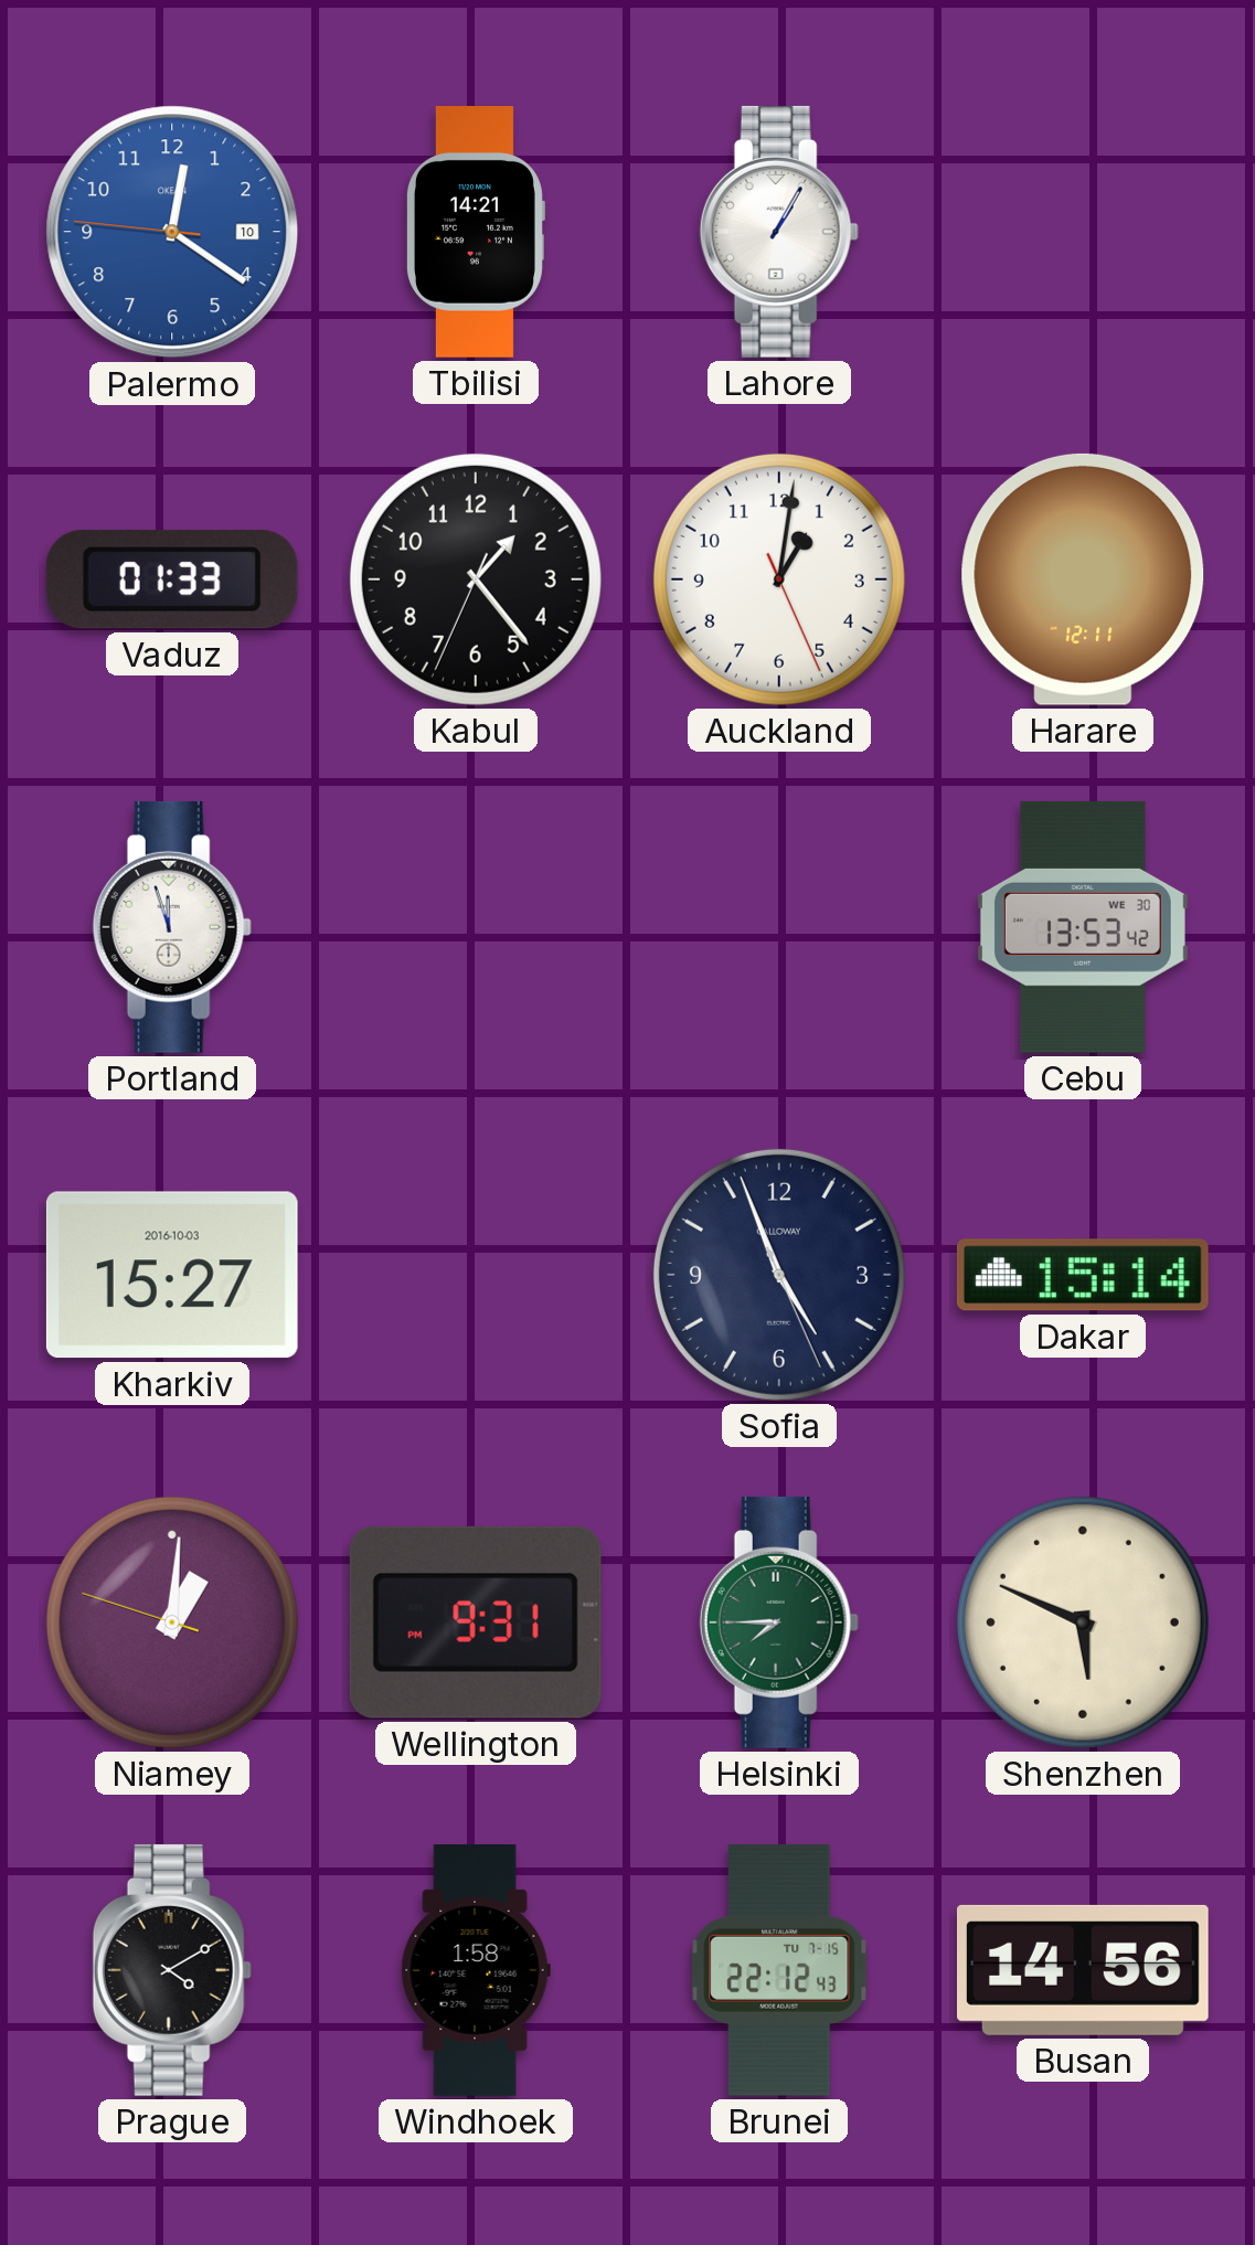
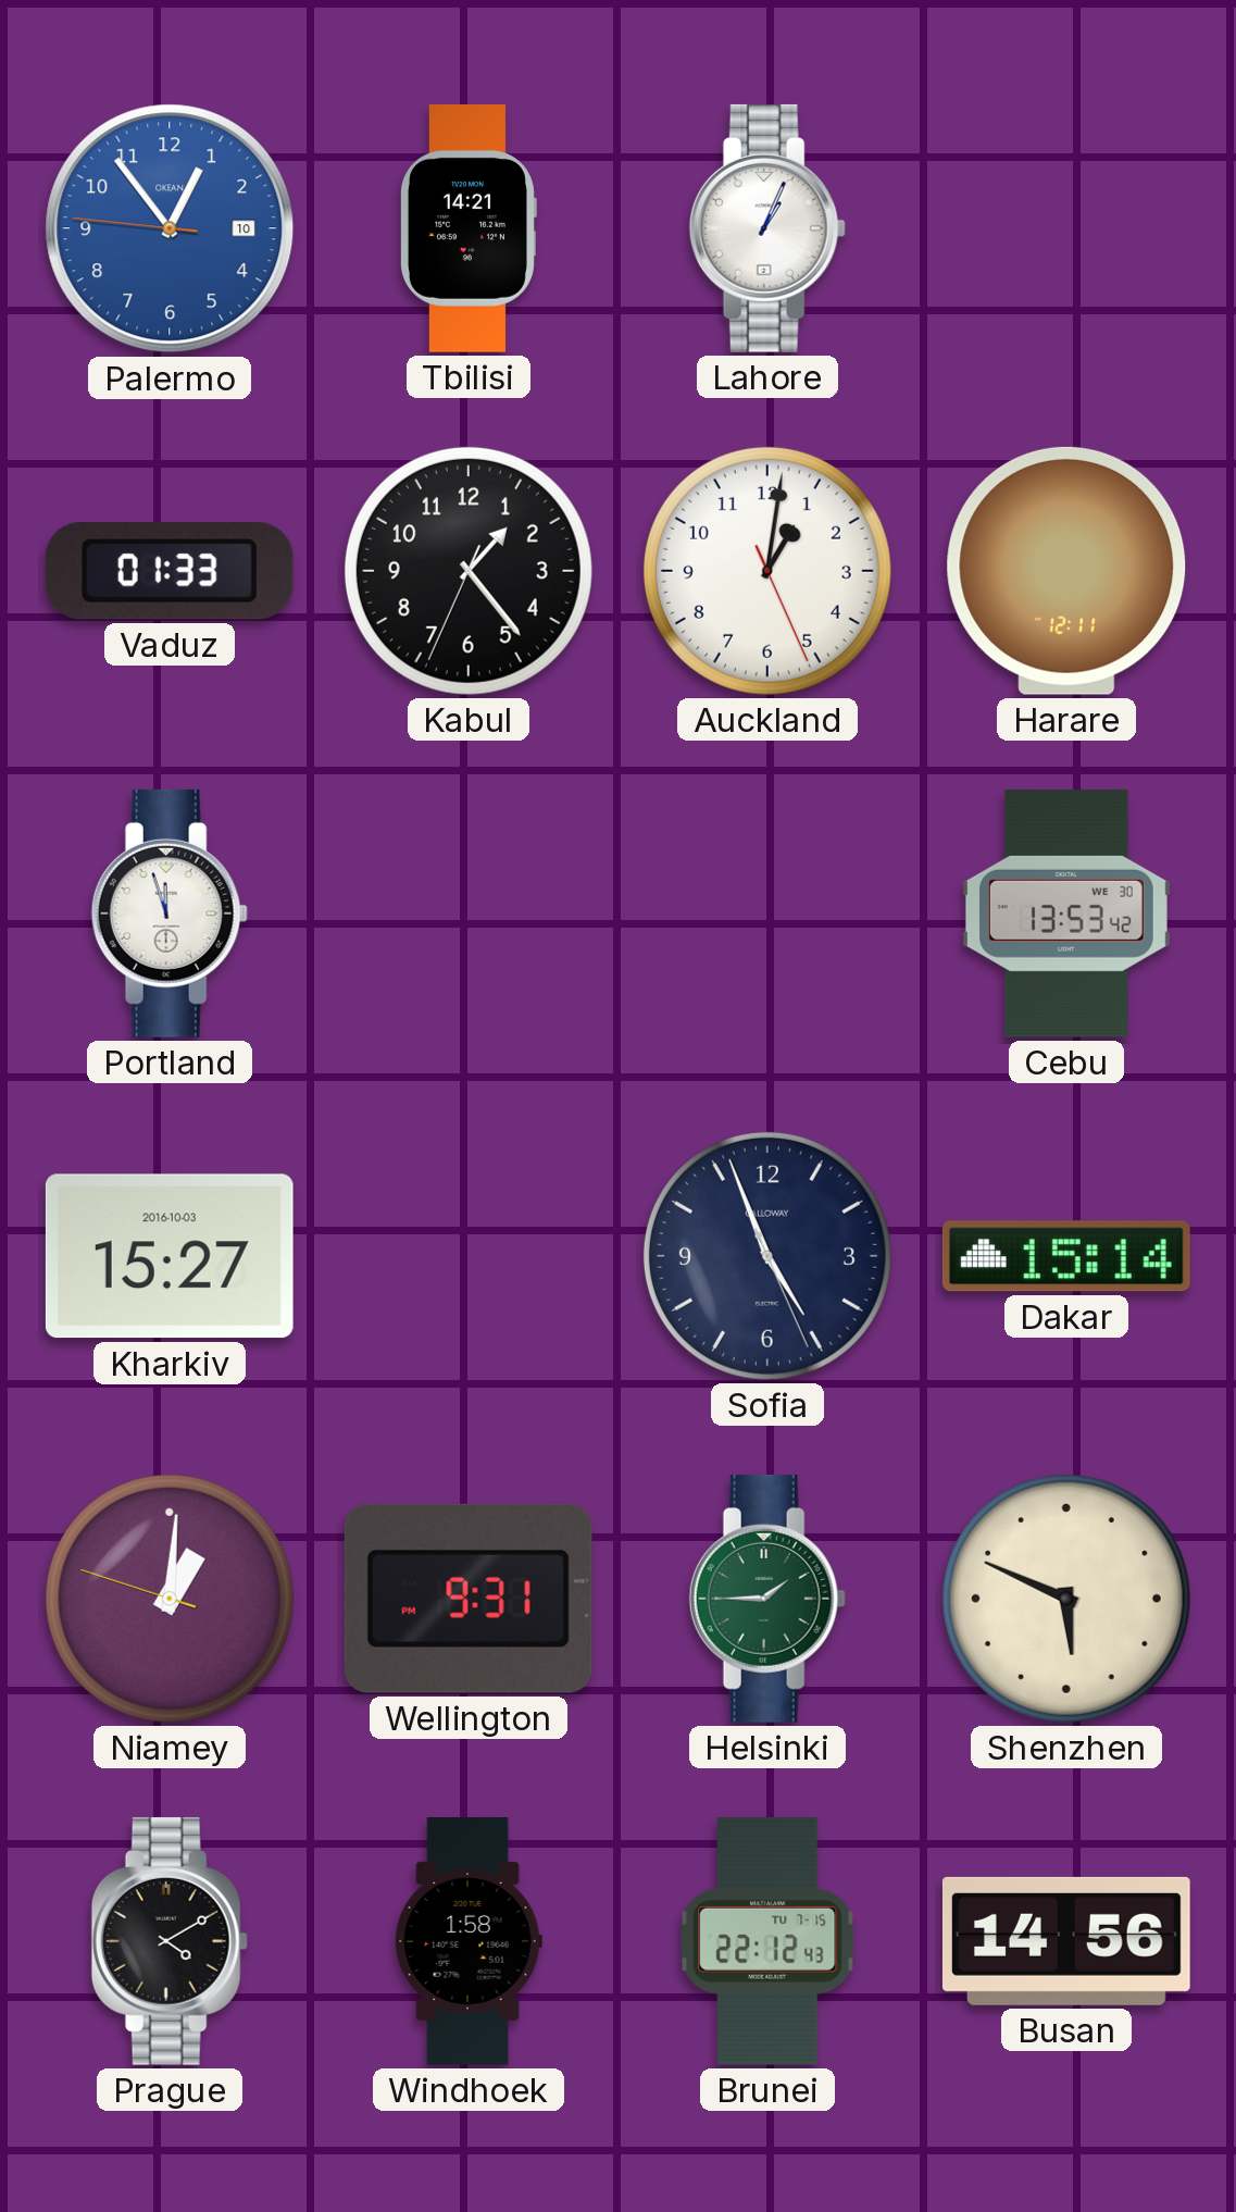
Palermo: 12:20 -> 12:53 (170, 228)
Lahore: 1:05 -> 1:04 (767, 228)
Helsinki: 7:45 -> 1:45 (767, 1599)
